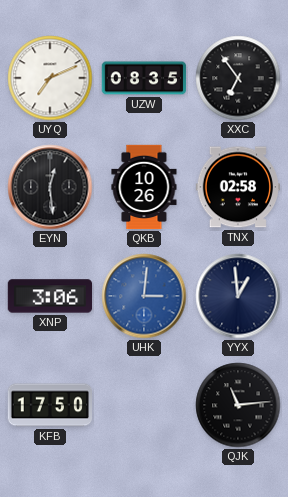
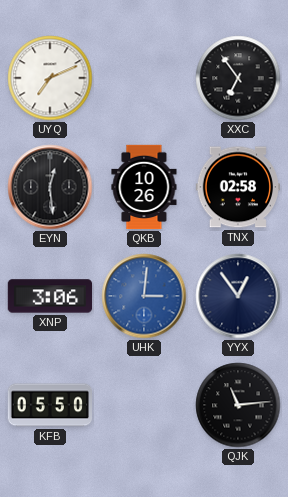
UZW: 08:35 -> none (144, 78)
YYX: 12:59 -> 12:54 (238, 296)
KFB: 17:50 -> 05:50 (50, 405)
